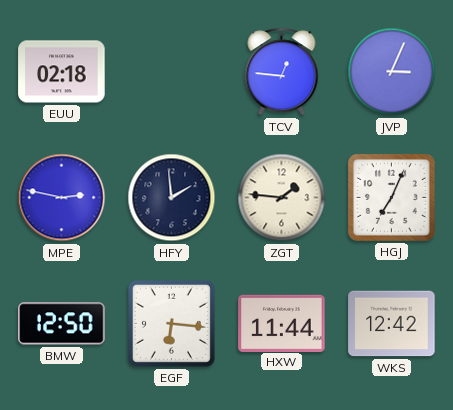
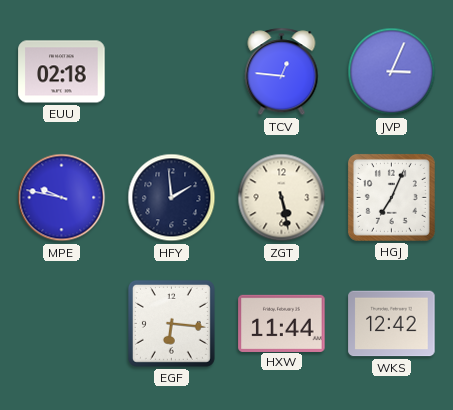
MPE: 2:47 -> 9:47 (62, 198)
ZGT: 1:46 -> 5:28 (282, 198)
BMW: 12:50 -> none (62, 324)
